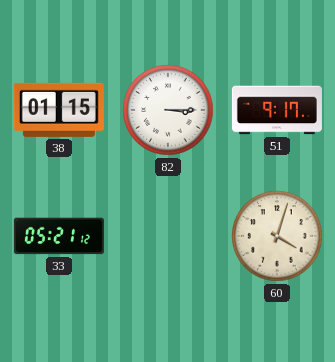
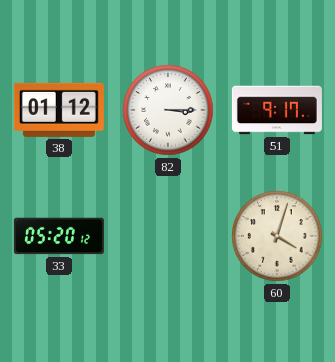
38: 01:15 -> 01:12 (59, 110)
33: 05:21 -> 05:20 (59, 236)
